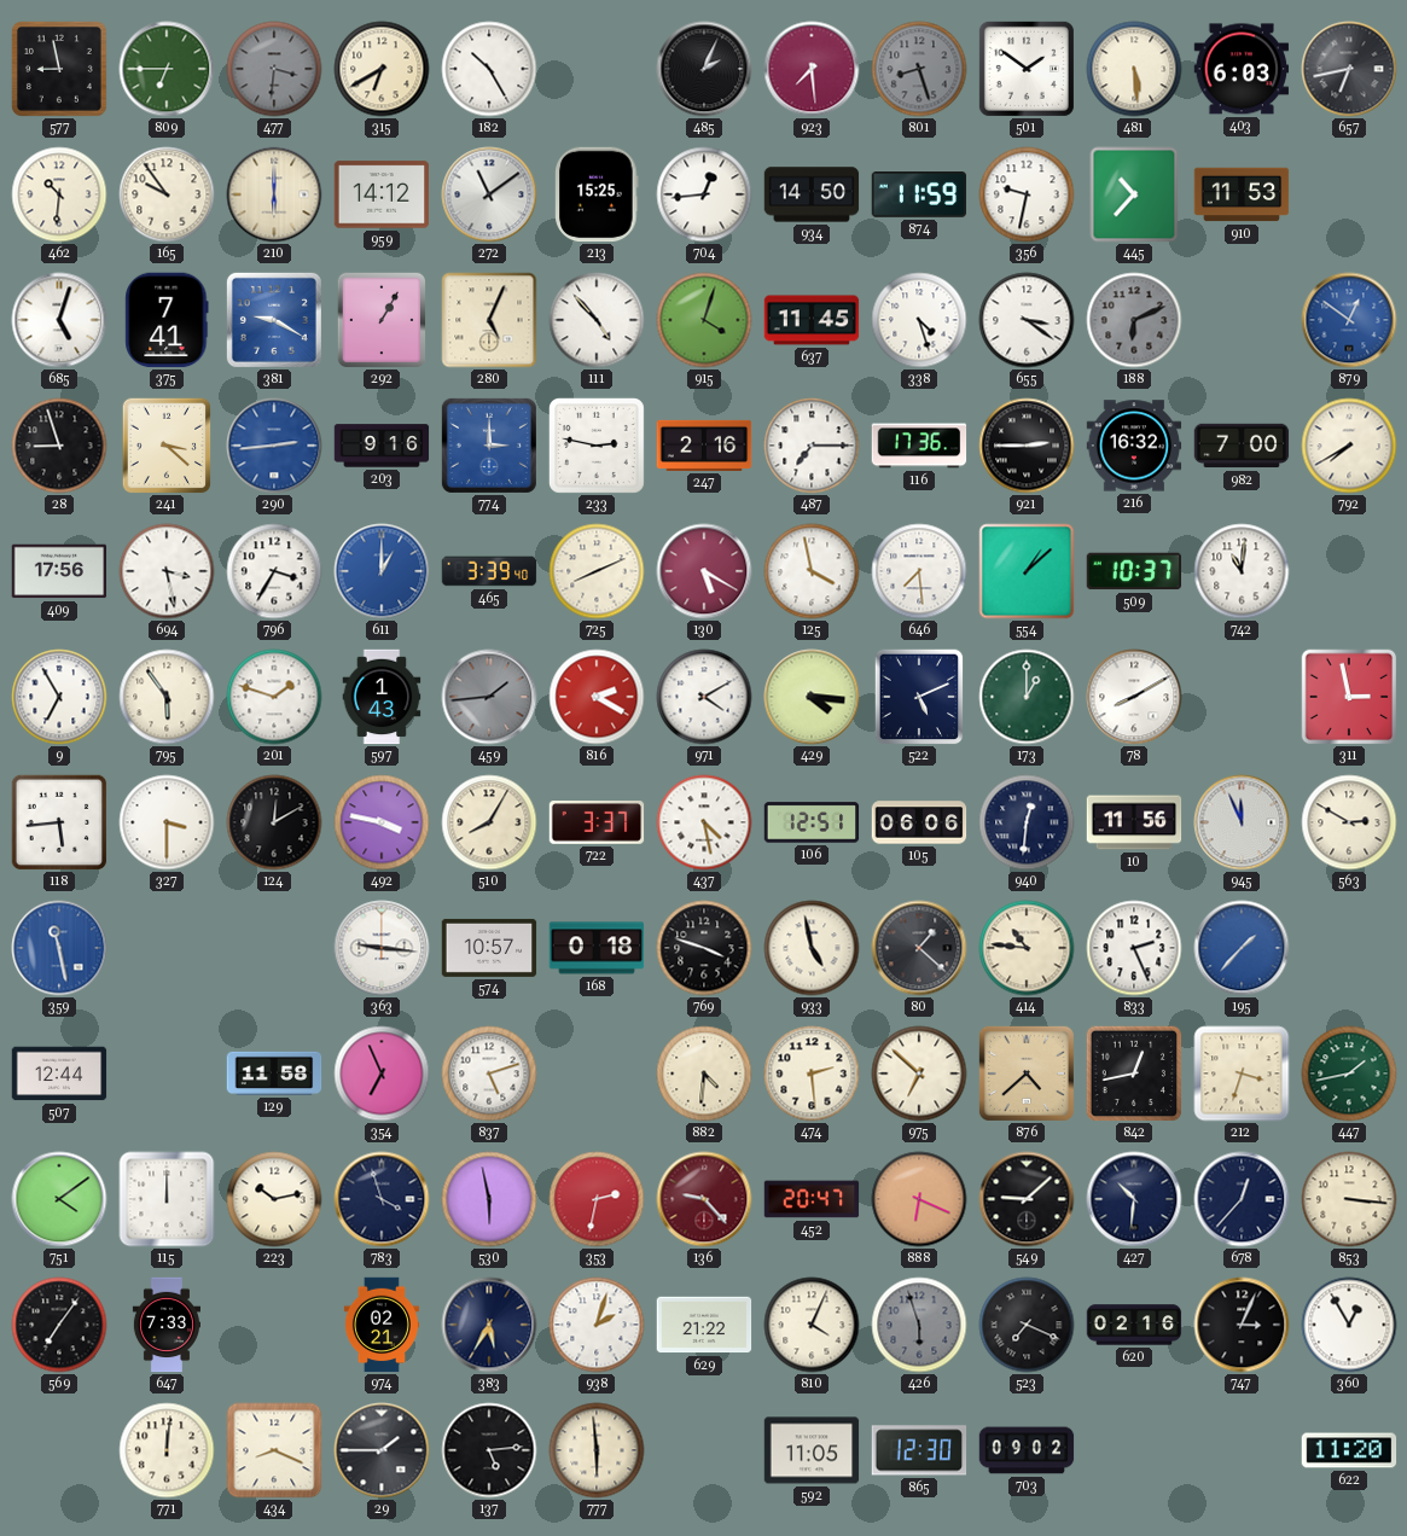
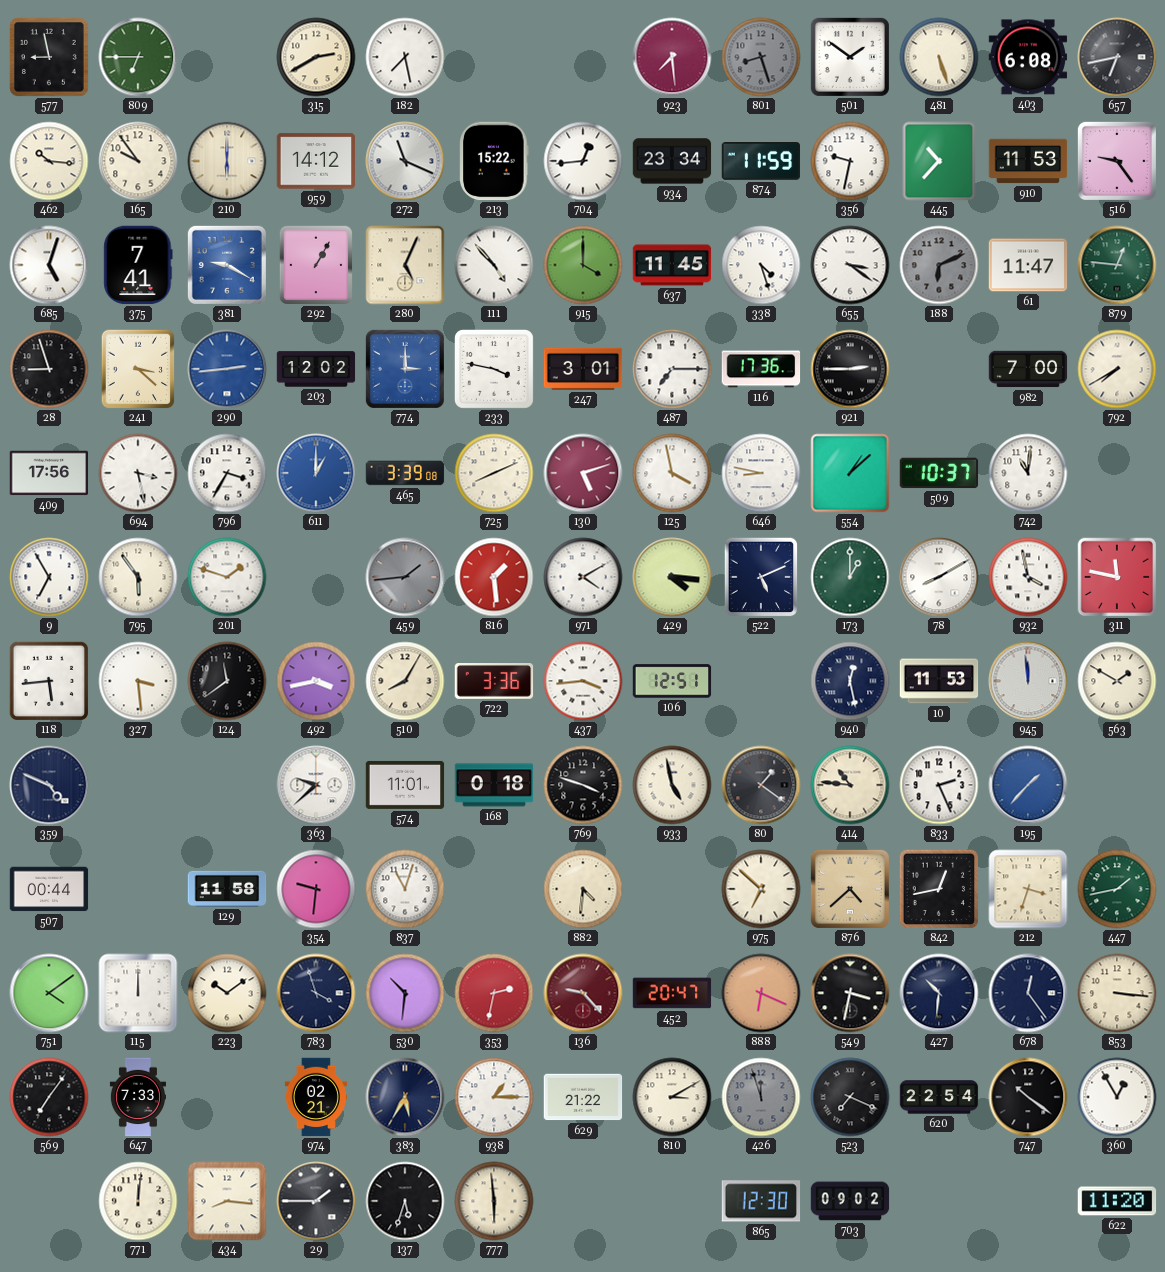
477: 3:31 -> none (274, 69)
315: 6:40 -> 2:40 (316, 57)
182: 10:25 -> 7:28 (405, 57)
485: 2:04 -> none (704, 69)
481: 5:29 -> 5:27 (939, 57)
403: 6:03 -> 6:08 (1028, 57)
462: 10:31 -> 10:16 (49, 161)
272: 11:09 -> 11:19 (405, 161)
213: 15:25 -> 15:22 (494, 161)
934: 14:50 -> 23:34 (672, 161)
516: none -> 9:24 (1117, 161)
915: 4:03 -> 4:00 (583, 265)
61: none -> 11:47 (1028, 265)
879: 12:51 -> 12:46 (1117, 265)
879 dial: blue -> green (1117, 265)
203: 9:16 -> 12:02 (316, 369)
233: 2:47 -> 3:47 (494, 369)
247: 2:16 -> 3:01 (583, 369)
216: 16:32 -> none (1134, 446)
465: 3:39:40 -> 3:39:08 (405, 473)
130: 5:20 -> 5:12 (583, 473)
646: 7:29 -> 8:47 (761, 473)
597: 1:43 -> none (382, 697)
816: 2:20 -> 1:29 (494, 577)
932: none -> 3:58 (1028, 577)
311: 2:58 -> 11:47 (1117, 577)
327: 3:30 -> 3:29 (138, 681)
124: 12:10 -> 11:39 (227, 681)
492: 3:47 -> 3:43 (316, 681)
722: 3:37 -> 3:36 (494, 681)
437: 4:28 -> 3:44 (583, 681)
105: 06:06 -> none (919, 822)
940: 12:31 -> 12:28 (850, 681)
10: 11:56 -> 11:53 (939, 681)
945: 11:56 -> 11:59 (1028, 681)
563: 2:50 -> 1:50 (1117, 681)
359: 11:28 -> 4:49 (49, 785)
359 dial: blue -> navy (49, 785)
363: 9:16 -> 9:38 (316, 785)
574: 10:57 -> 11:01 (405, 785)
80: 1:22 -> 1:21 (761, 785)
507: 12:44 -> 00:44 (49, 889)
354: 6:56 -> 9:31 (316, 889)
837: 5:12 -> 11:03 (405, 889)
474: 2:29 -> none (812, 1074)
223: 10:13 -> 10:09 (227, 993)
530: 5:58 -> 10:31 (405, 993)
549: 9:08 -> 3:32 (850, 993)
678: 12:37 -> 12:24 (1028, 993)
938: 2:03 -> 1:15 (494, 1097)
810: 4:04 -> 3:10 (672, 1097)
426: 5:57 -> 11:57 (761, 1097)
620: 02:16 -> 22:54 (939, 1097)
747: 3:04 -> 10:21 (1028, 1097)
434: 8:19 -> 8:16 (227, 1201)
137: 5:14 -> 5:33 (405, 1201)
592: 11:05 -> none (812, 1450)
